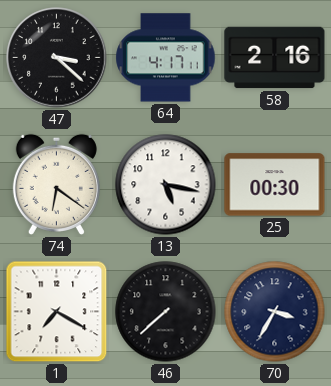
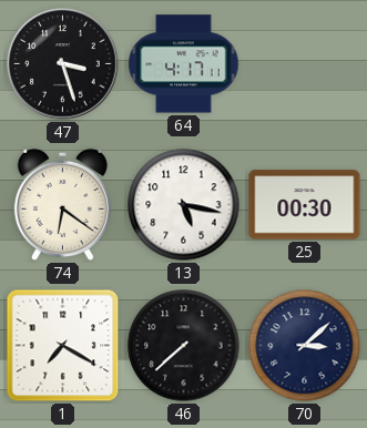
47: 3:22 -> 3:27 (63, 64)
58: 2:16 -> none (275, 58)
70: 3:35 -> 3:08 (305, 346)
